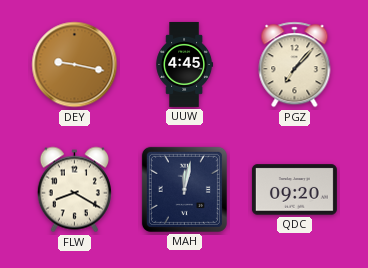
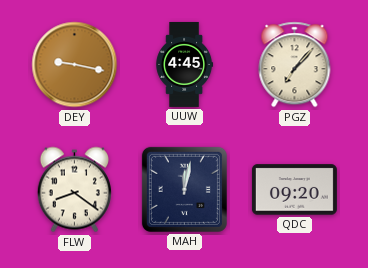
FLW: 8:20 -> 8:21 (74, 190)
